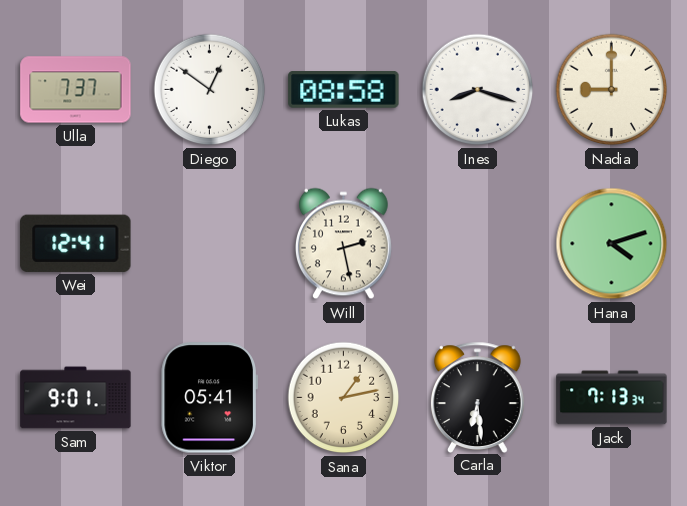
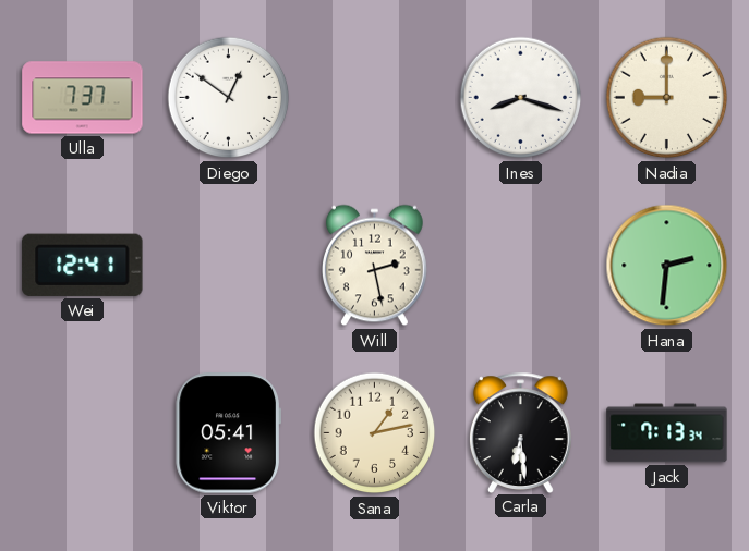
Lukas: 08:58 -> none (344, 90)
Hana: 4:12 -> 2:31 (667, 266)
Sam: 9:01 -> none (76, 398)
